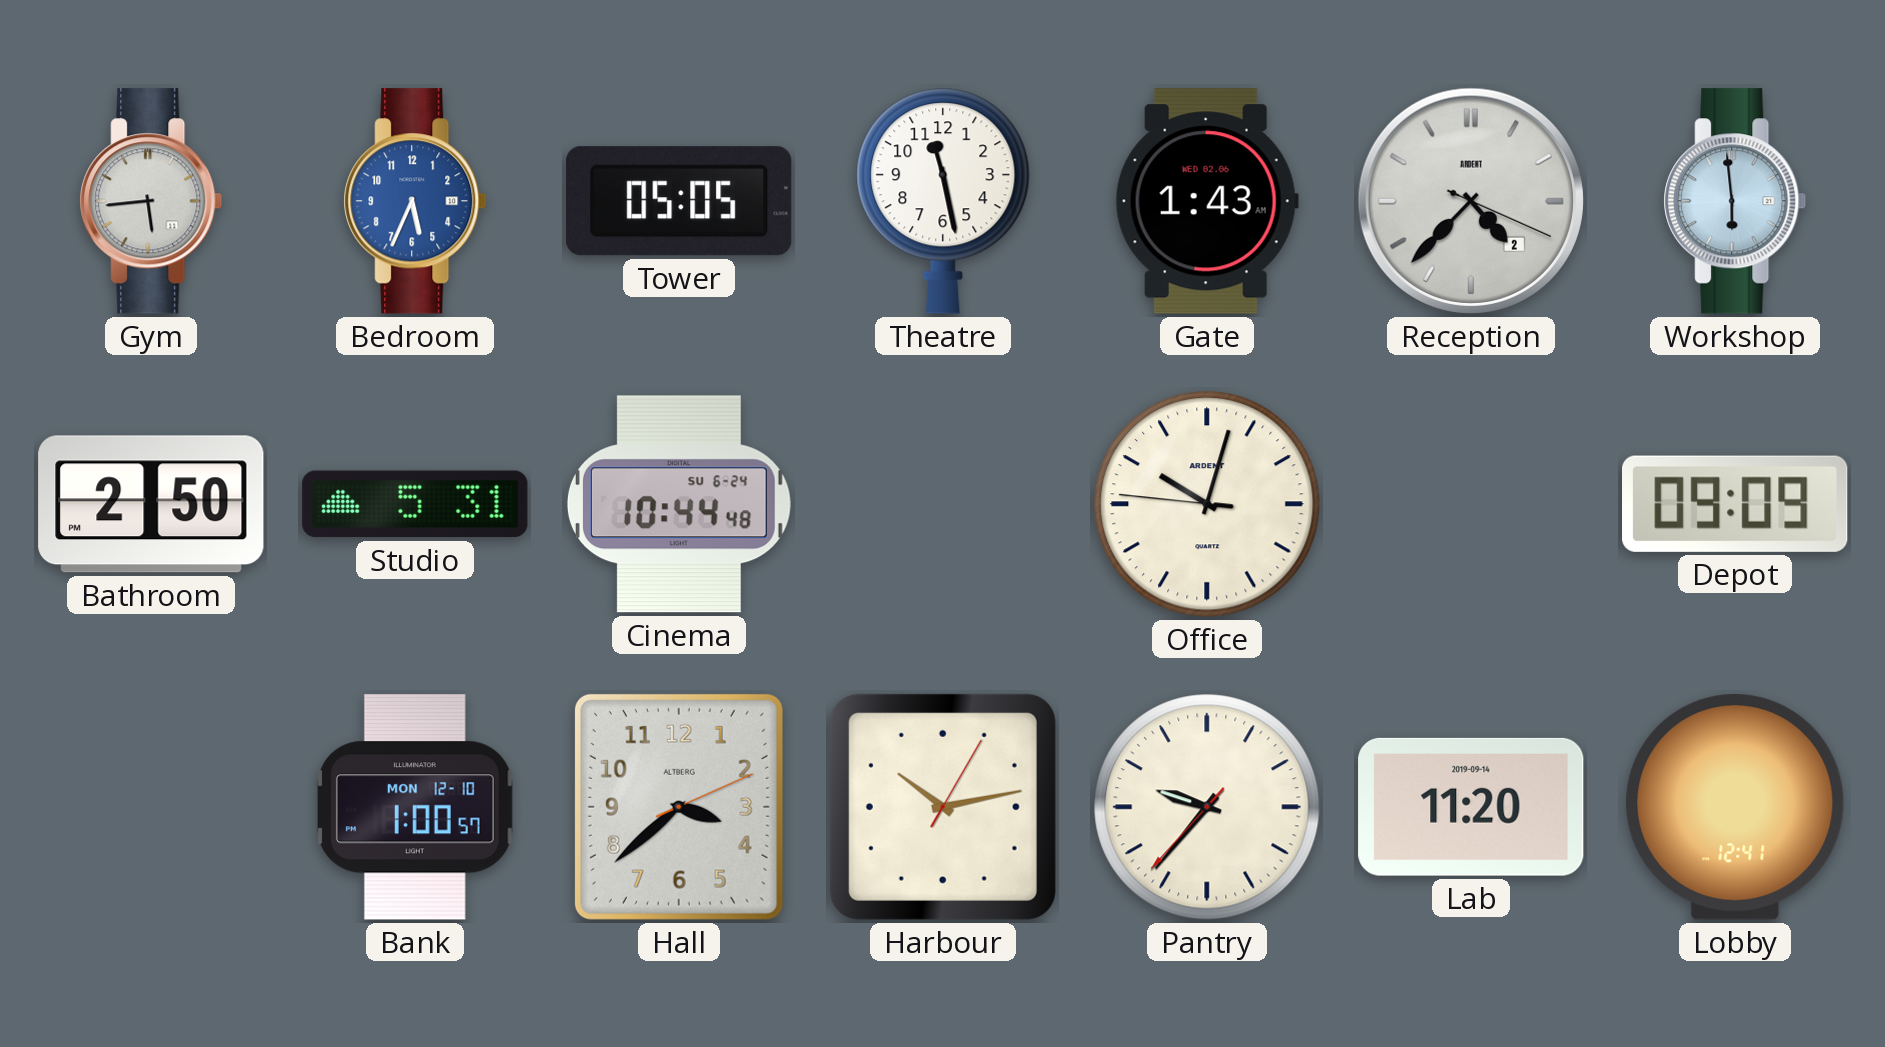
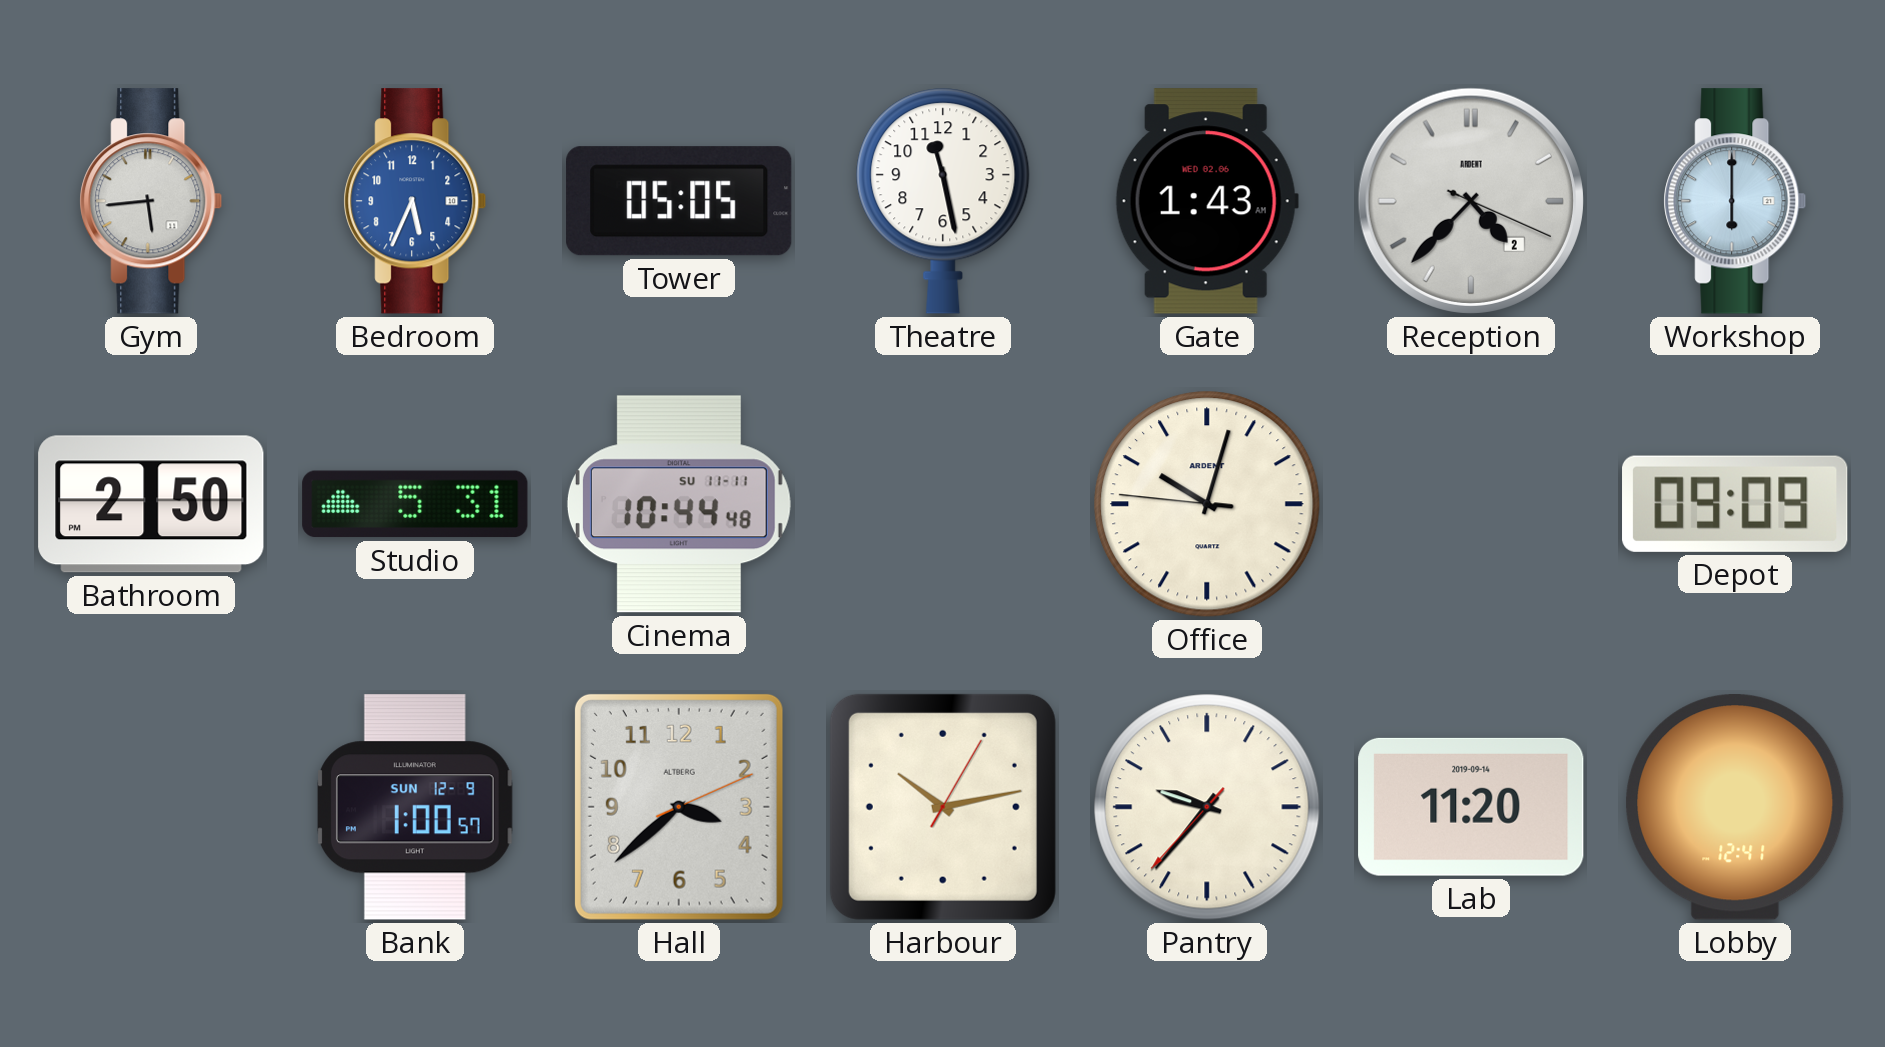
Workshop: 5:59 -> 6:00 (1735, 201)
Cinema date: SU 6-24 -> SU 11-11 (679, 504)
Bank date: MON 12-10 -> SUN 12-9 (415, 807)
